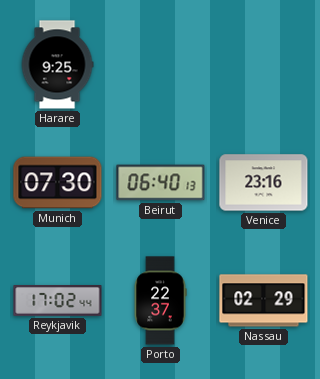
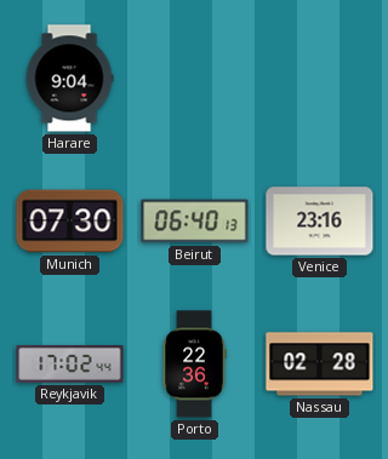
Harare: 9:25 -> 9:04 (69, 79)
Porto: 22:37 -> 22:36 (194, 365)
Nassau: 02:29 -> 02:28 (320, 365)
